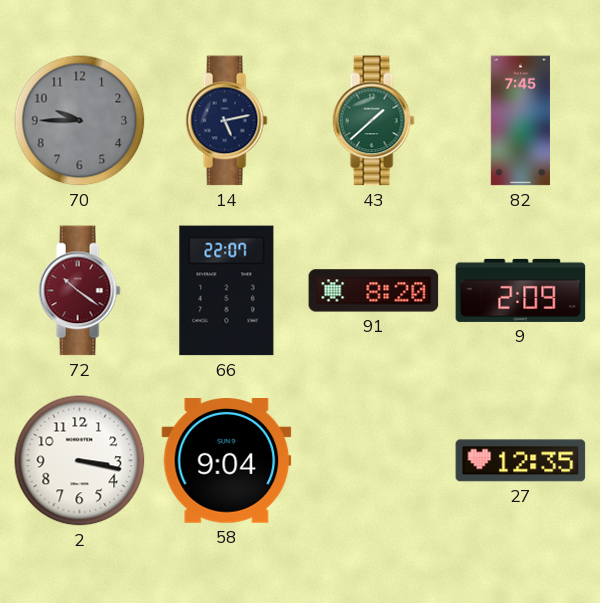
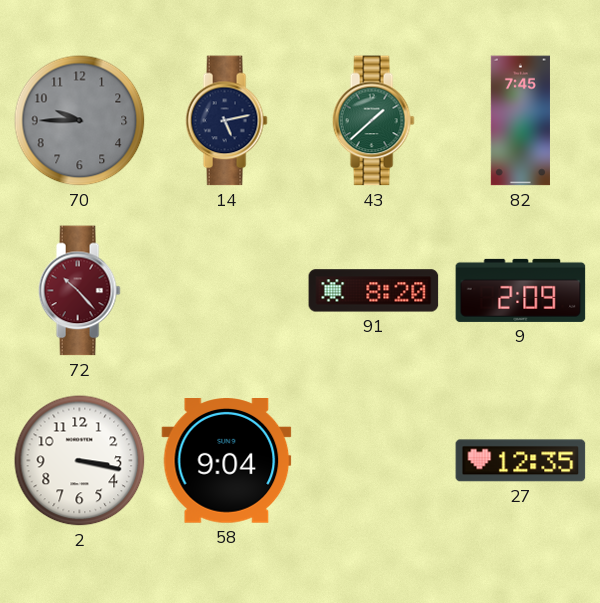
72: 10:21 -> 10:23 (79, 291)
66: 22:07 -> none (227, 291)
